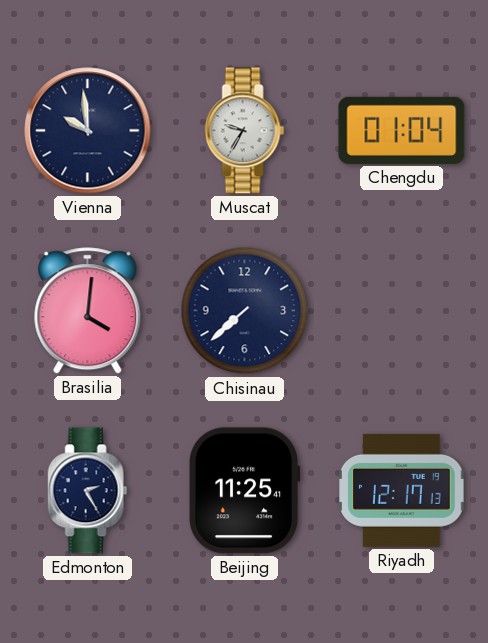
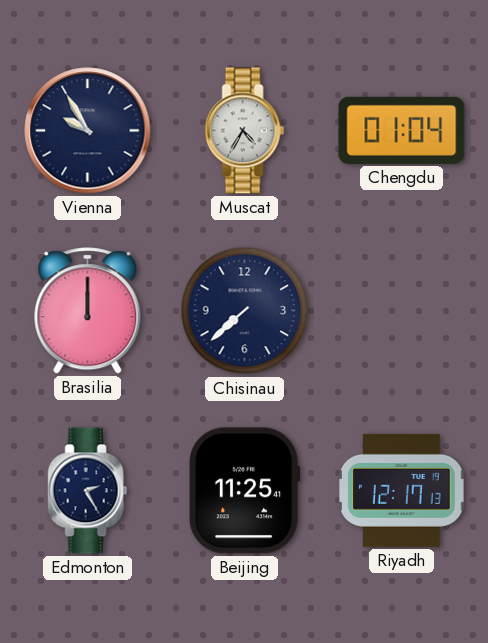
Vienna: 9:59 -> 9:55 (88, 131)
Muscat: 9:35 -> 4:35 (245, 131)
Brasilia: 4:01 -> 12:00 (88, 311)
